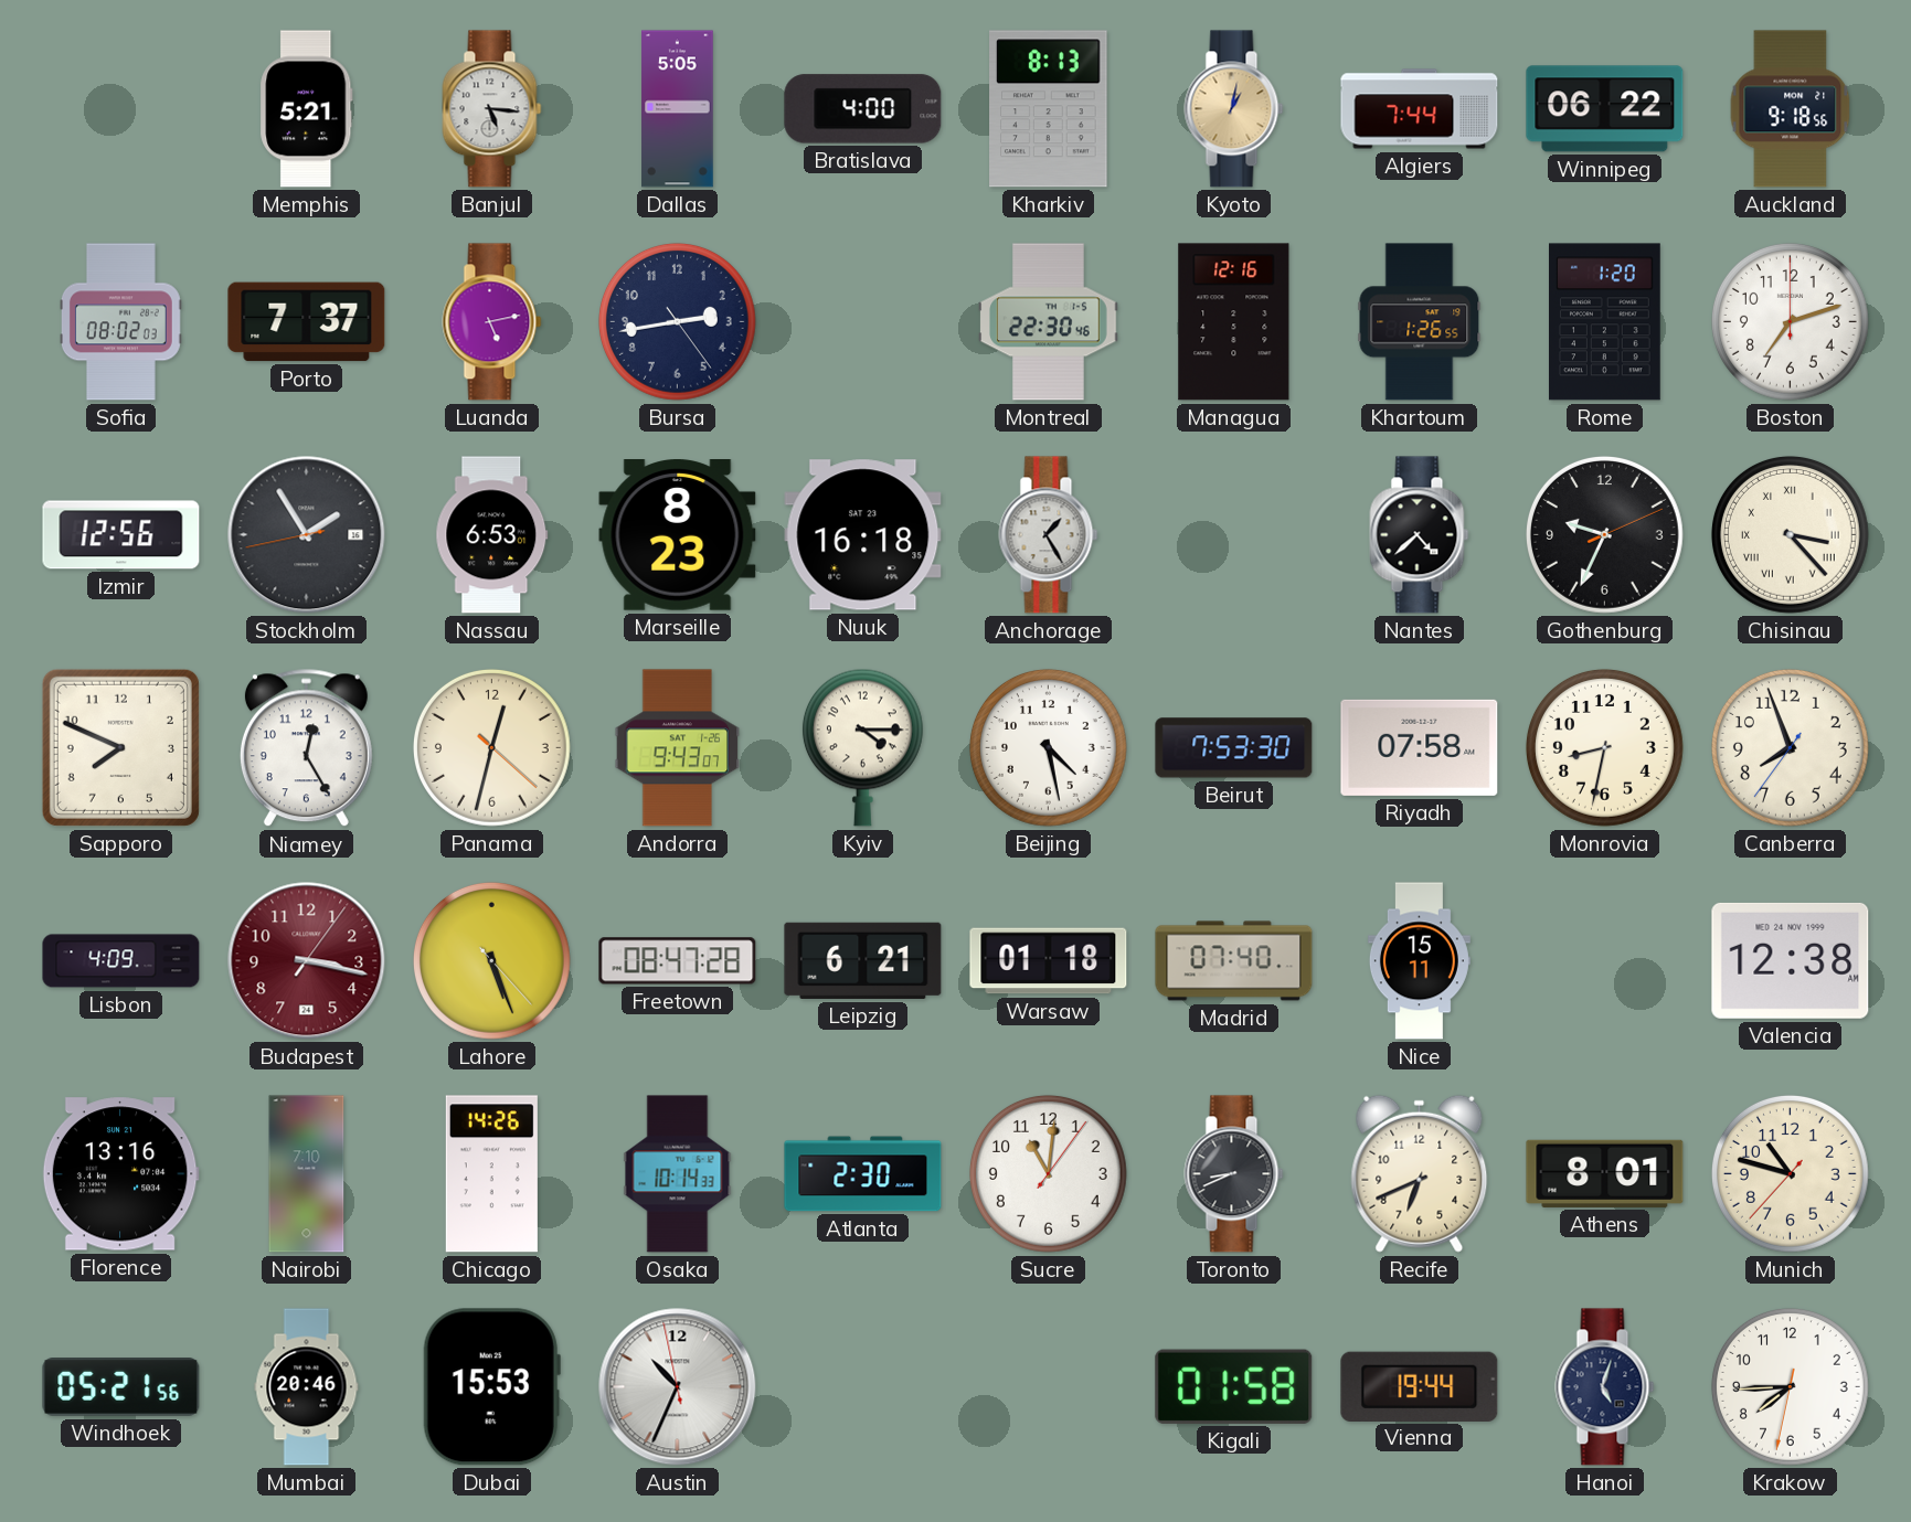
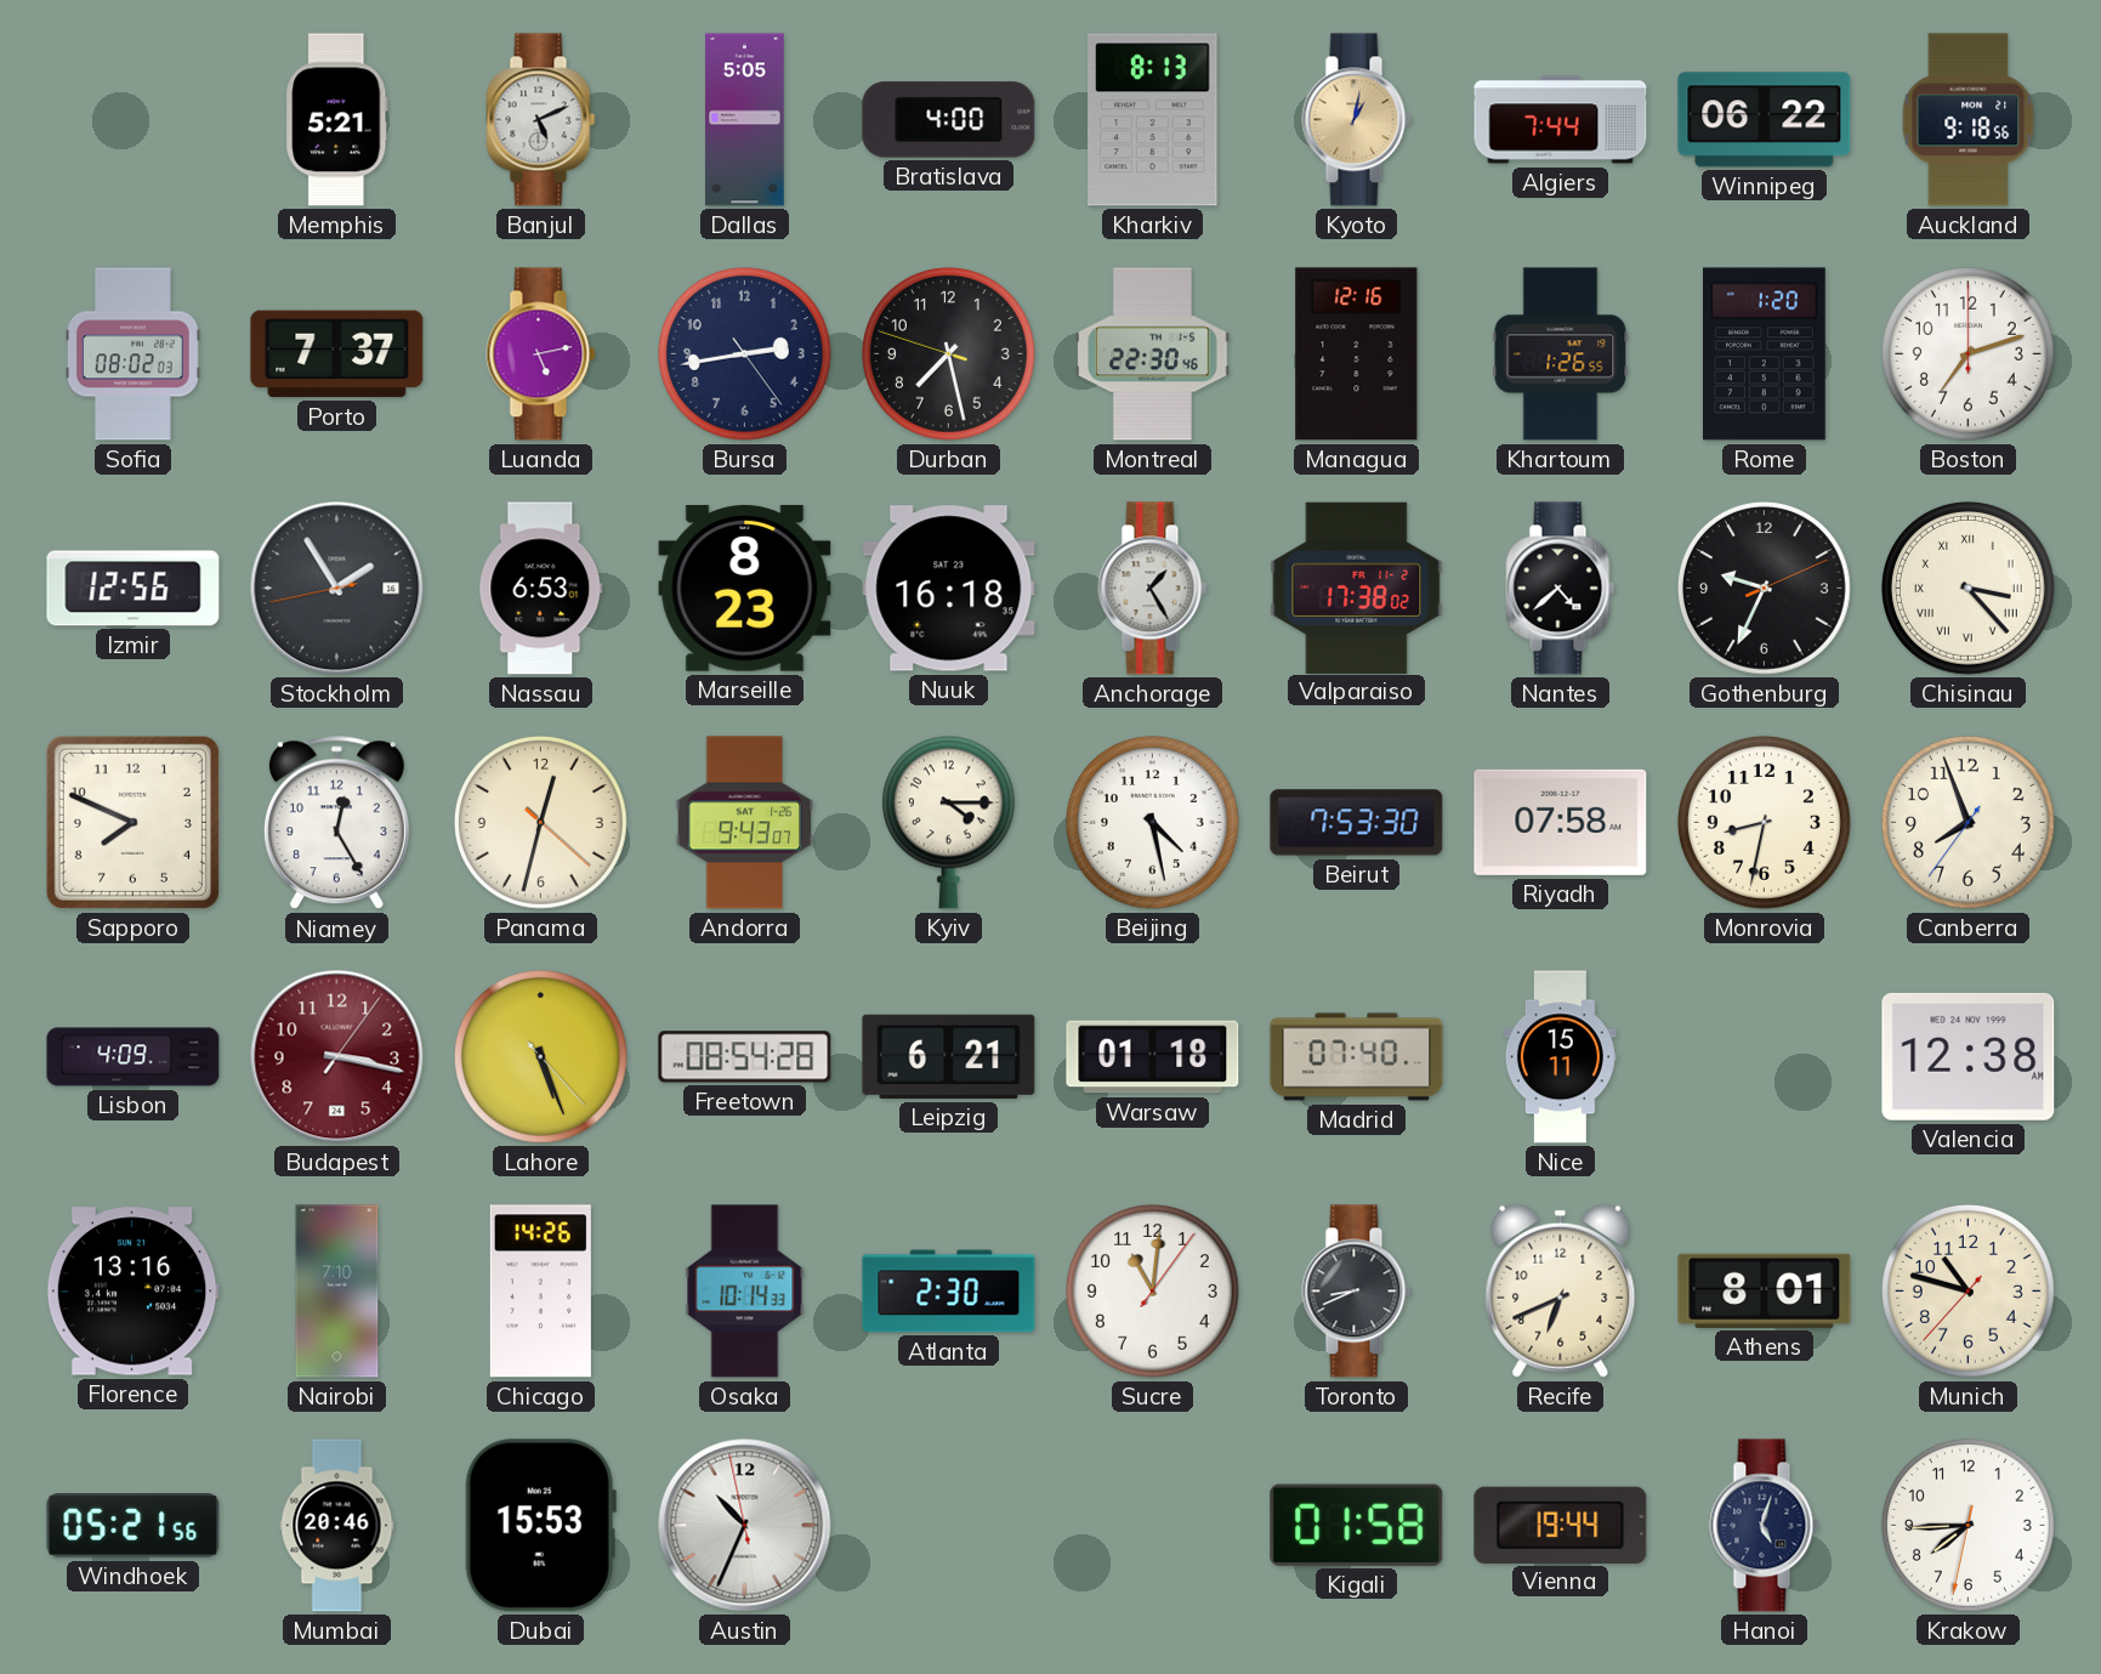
Banjul: 5:16 -> 5:11 (541, 120)
Durban: none -> 7:27 (948, 353)
Valparaiso: none -> 17:38 (1357, 588)
Freetown: 08:47 -> 08:54 (745, 1057)
